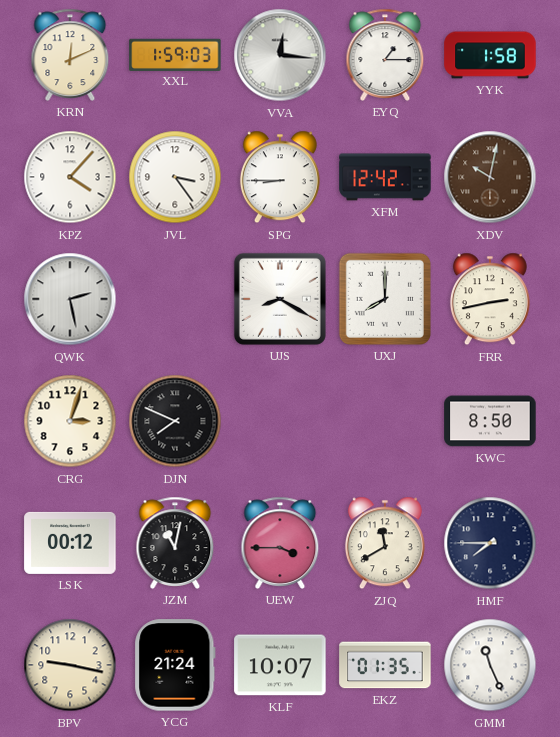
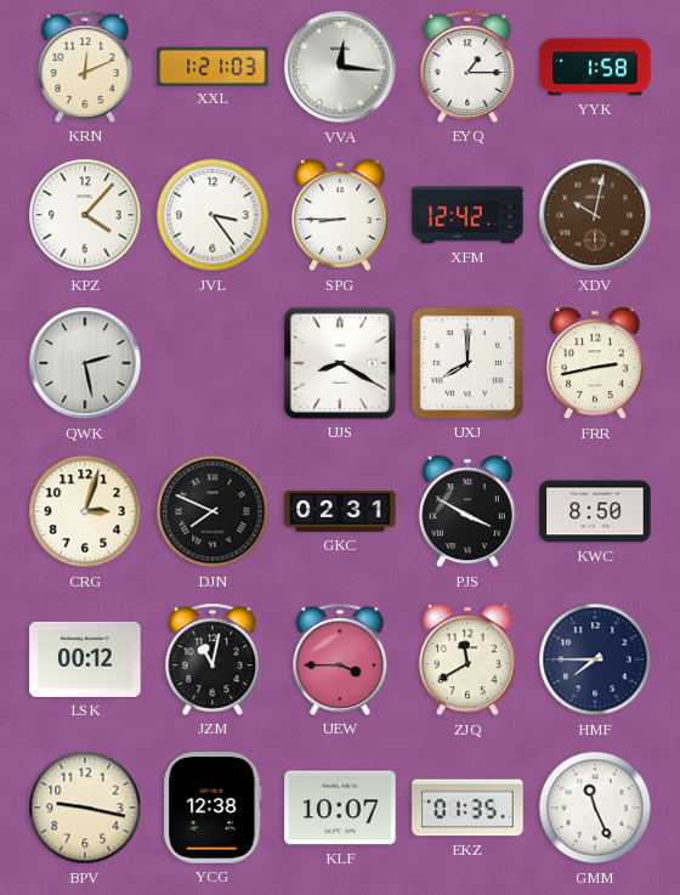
XXL: 1:59 -> 1:21 (212, 66)
GKC: none -> 02:31 (340, 511)
PJS: none -> 3:50 (467, 511)
YCG: 21:24 -> 12:38 (212, 808)
